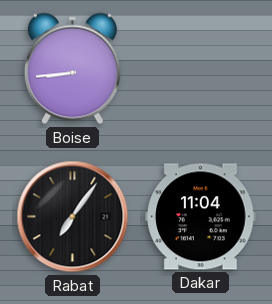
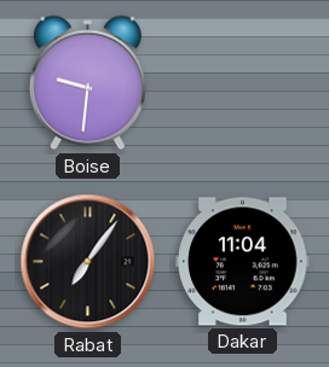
Boise: 8:44 -> 9:31 (87, 83)
